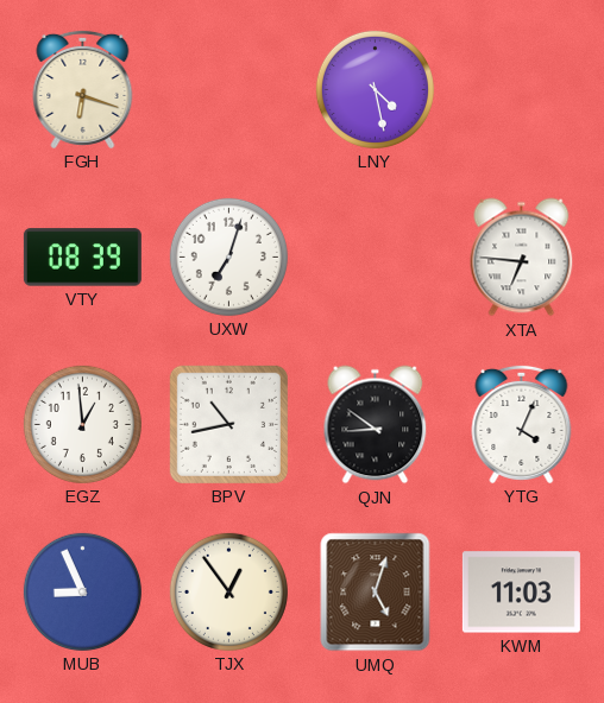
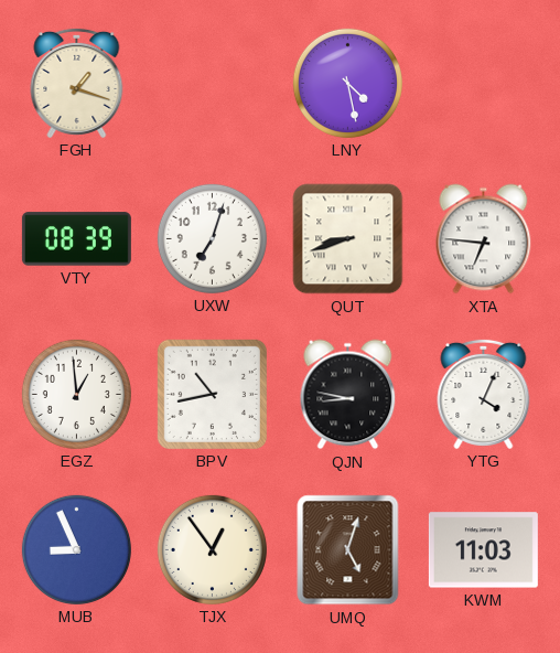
FGH: 6:18 -> 1:18 (77, 83)
QUT: none -> 8:42 (348, 239)
QJN: 8:51 -> 8:47 (348, 395)
